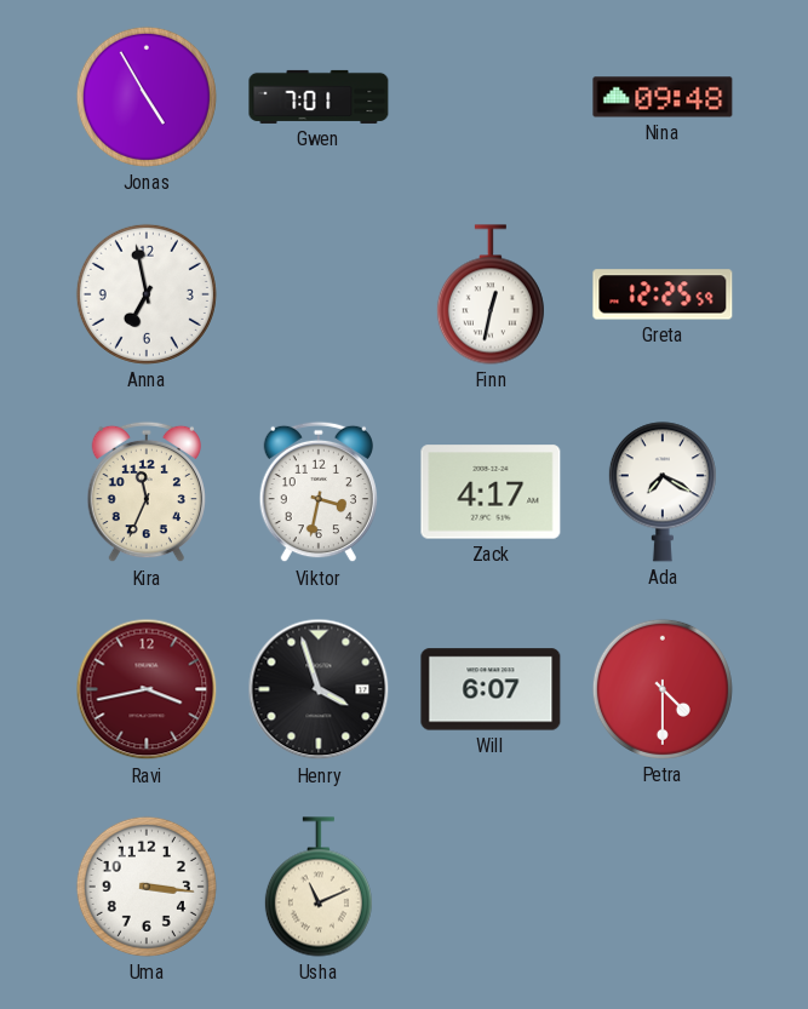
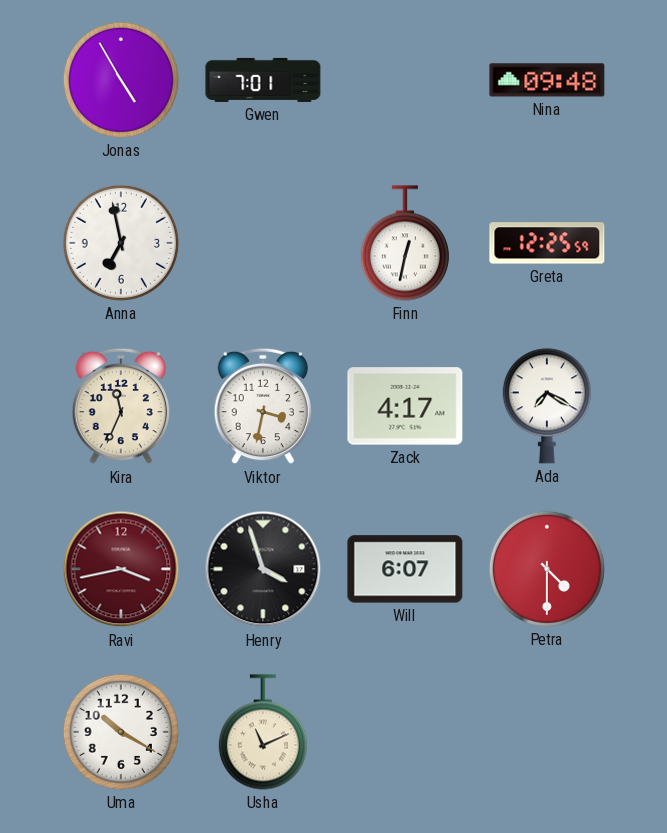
Uma: 3:16 -> 10:20 (121, 732)
